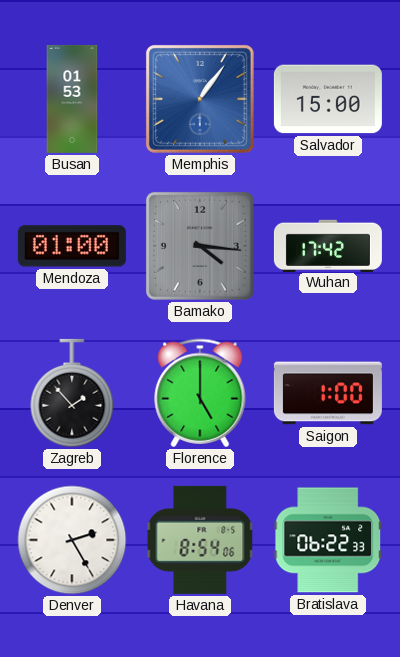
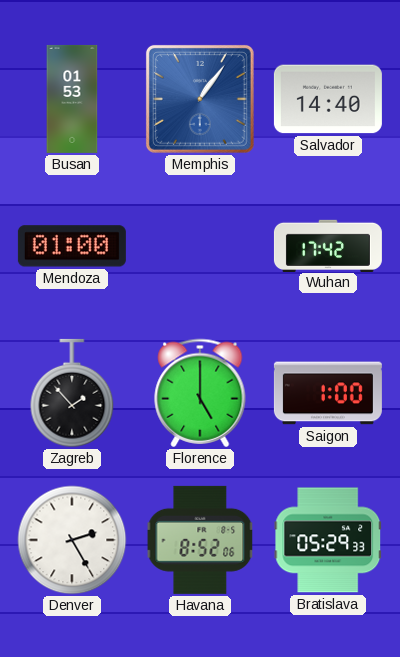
Salvador: 15:00 -> 14:40 (328, 99)
Bamako: 4:16 -> none (200, 246)
Havana: 8:54 -> 8:52 (200, 540)
Bratislava: 06:22 -> 05:29 (328, 540)
